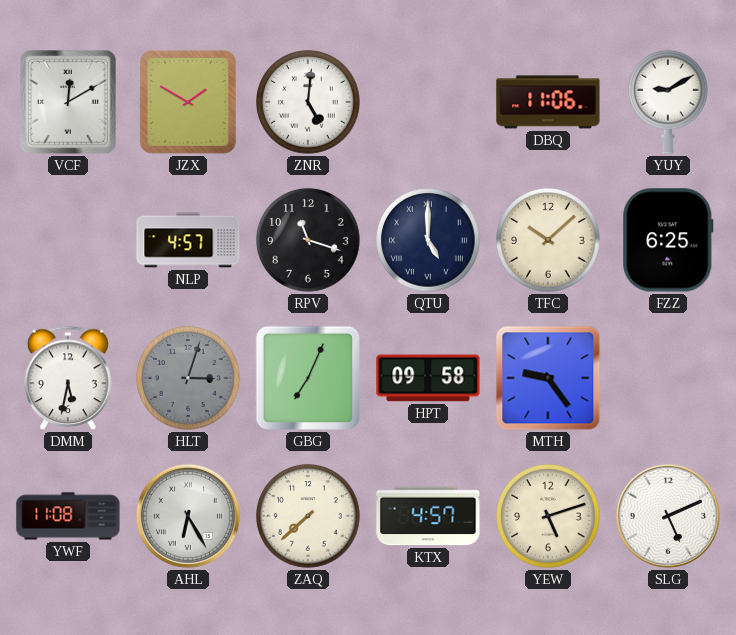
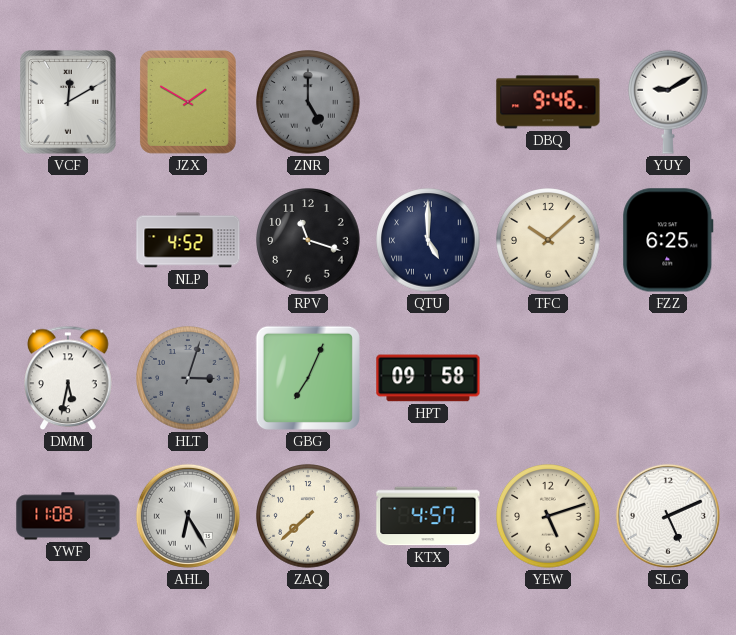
ZNR: 5:01 -> 5:00 (308, 102)
ZNR dial: white -> grey (308, 102)
DBQ: 11:06 -> 9:46 (548, 102)
NLP: 4:57 -> 4:52 (188, 240)
MTH: 9:24 -> none (548, 378)
